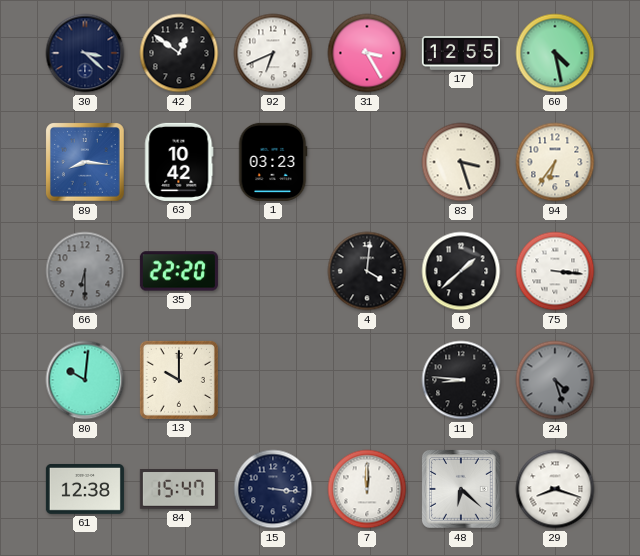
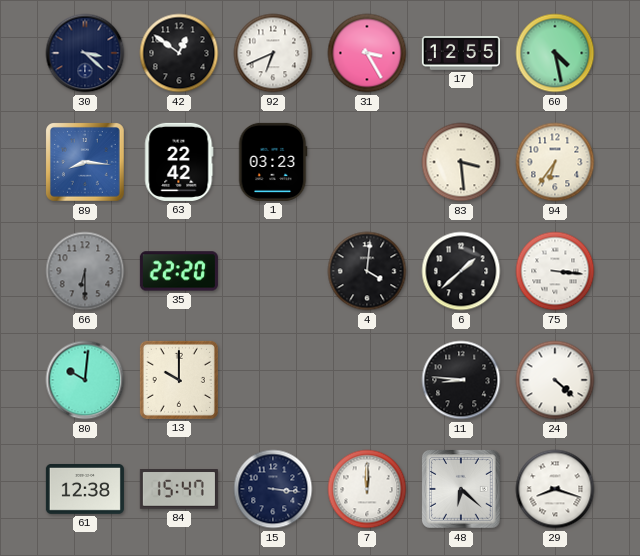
63: 10:42 -> 22:42 (179, 162)
83: 3:27 -> 3:29 (461, 162)
24: 4:27 -> 4:22 (555, 380)
24 dial: grey -> white (555, 380)
